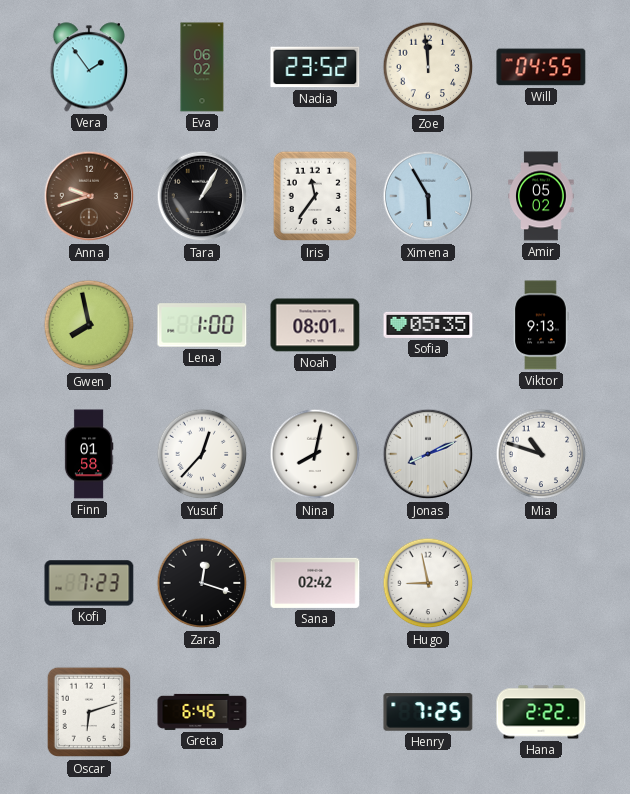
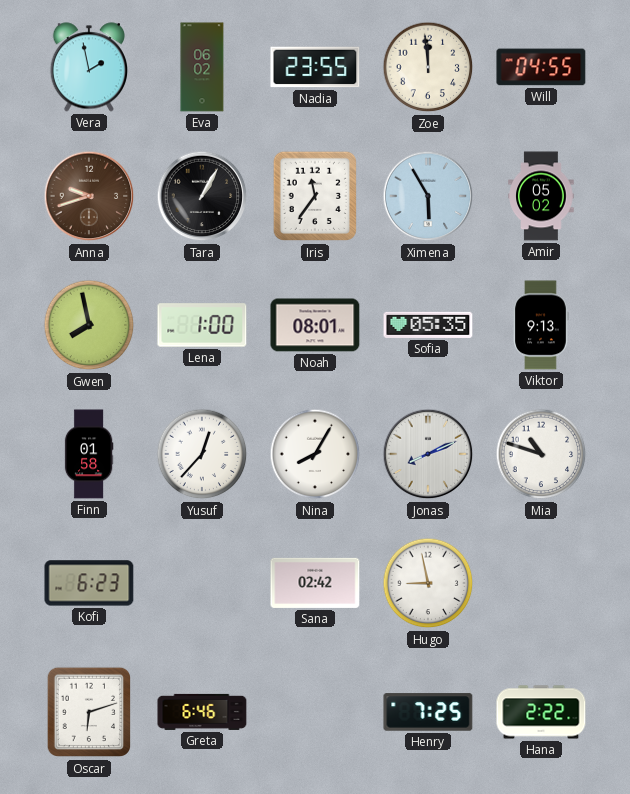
Vera: 1:54 -> 1:58 (88, 67)
Nadia: 23:52 -> 23:55 (315, 67)
Nina: 8:02 -> 8:05 (315, 454)
Kofi: 7:23 -> 6:23 (89, 583)
Zara: 12:18 -> none (202, 583)
